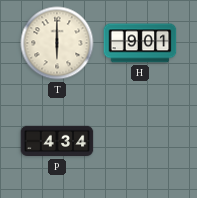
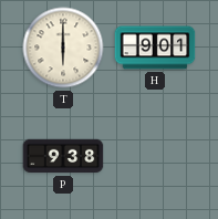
P: 4:34 -> 9:38 (63, 156)
